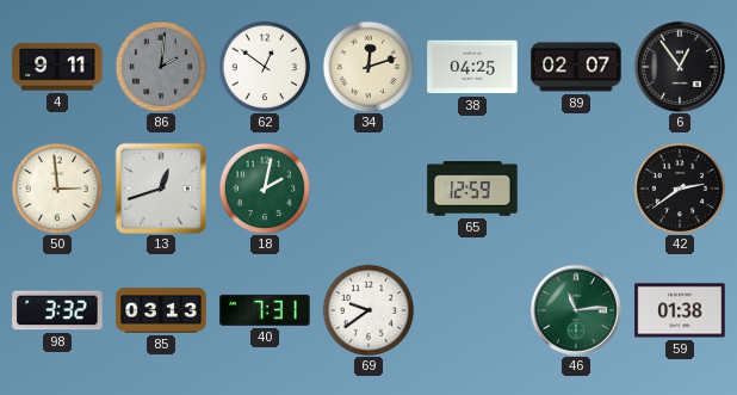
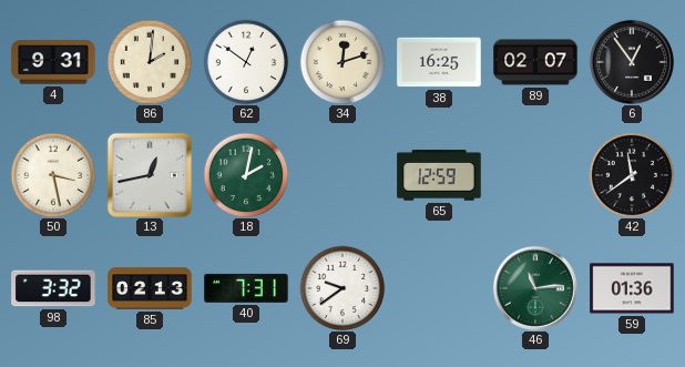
4: 9:11 -> 9:31 (53, 62)
86 dial: grey -> cream (150, 62)
38: 04:25 -> 16:25 (439, 62)
50: 2:59 -> 3:28 (53, 175)
13: 12:42 -> 12:43 (150, 175)
42: 2:39 -> 11:39 (632, 175)
85: 03:13 -> 02:13 (150, 288)
59: 01:38 -> 01:36 (632, 288)
